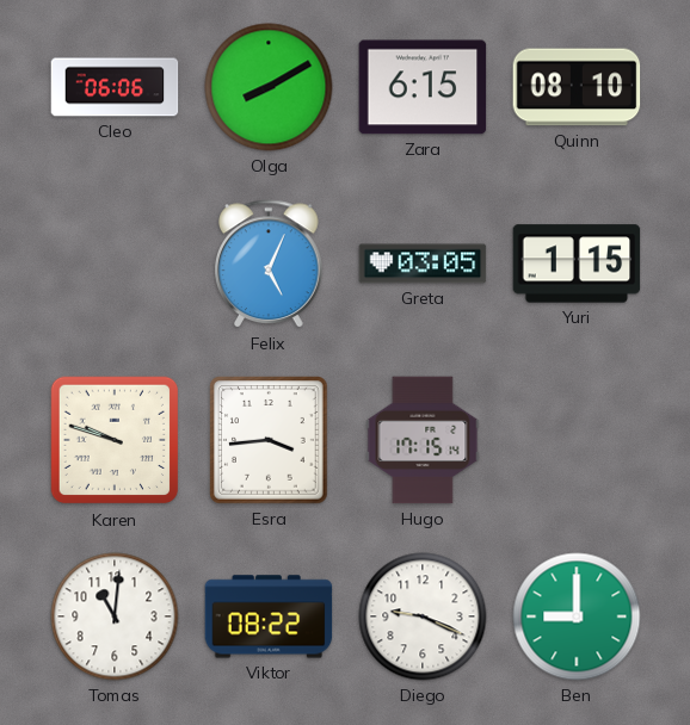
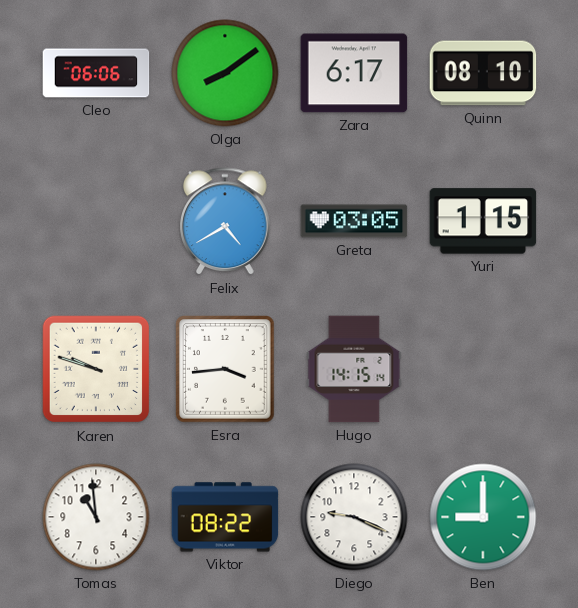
Olga: 8:10 -> 8:09 (225, 73)
Zara: 6:15 -> 6:17 (354, 73)
Felix: 5:04 -> 4:40 (225, 222)
Hugo: 17:15 -> 14:15 (354, 369)
Tomas: 11:01 -> 10:59 (96, 517)
